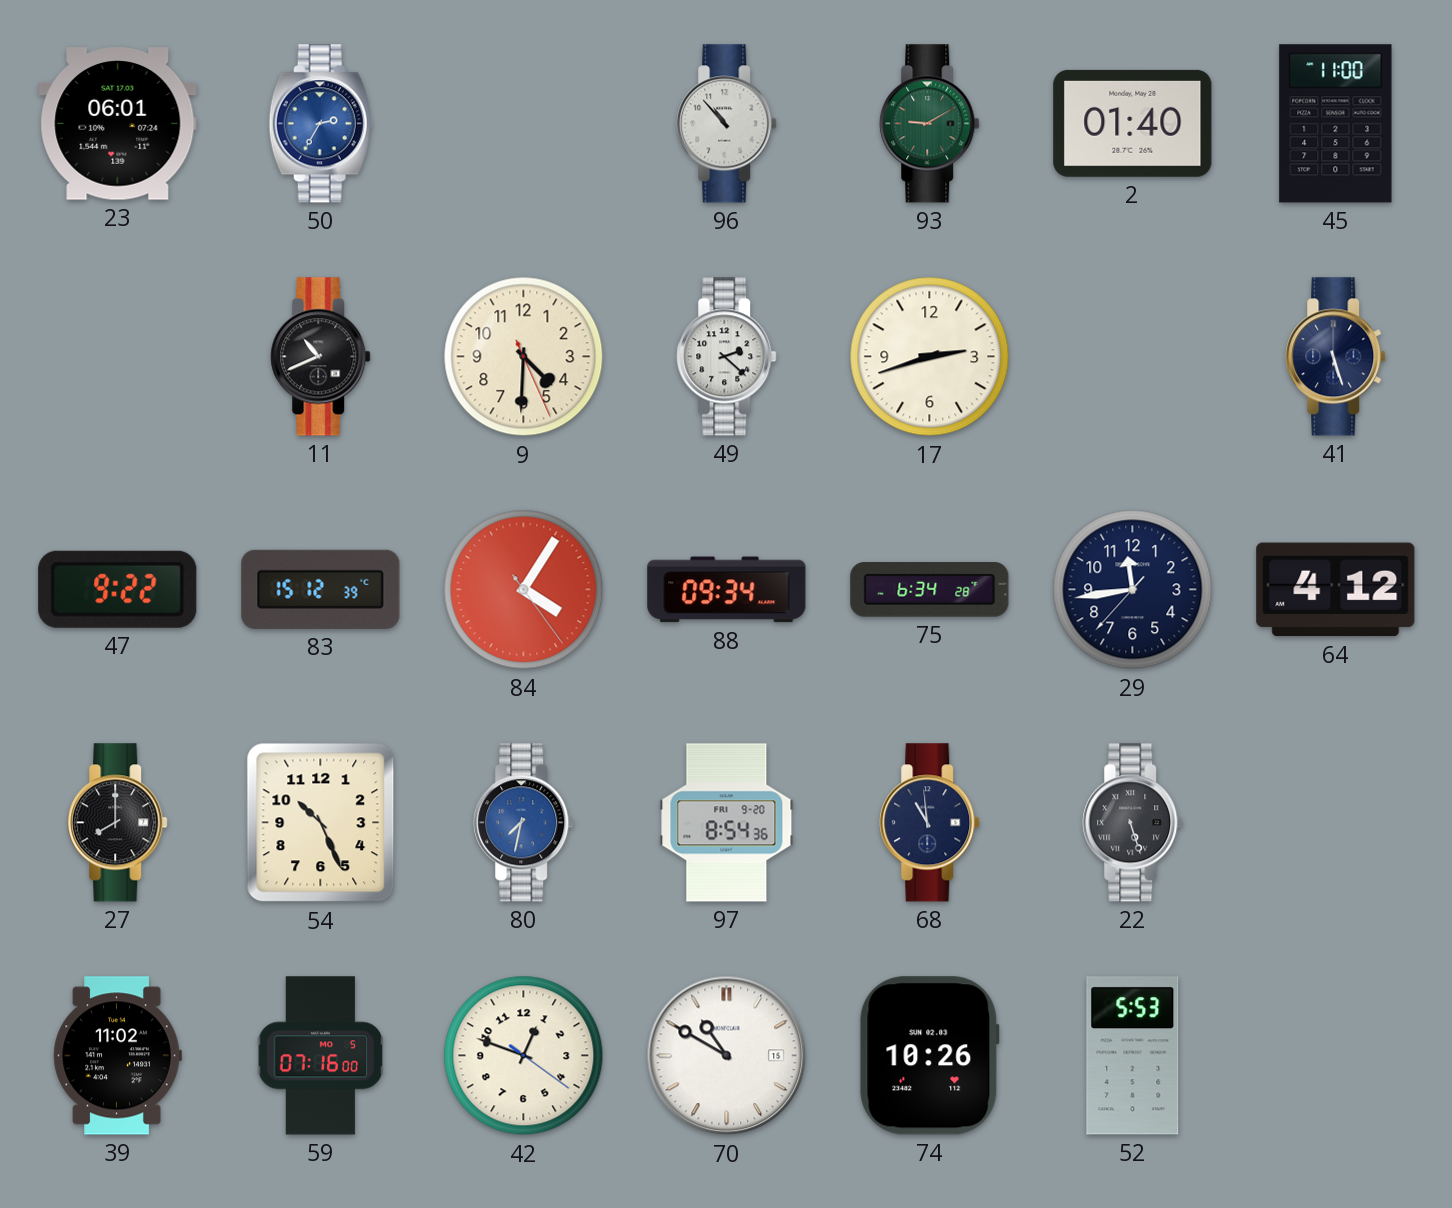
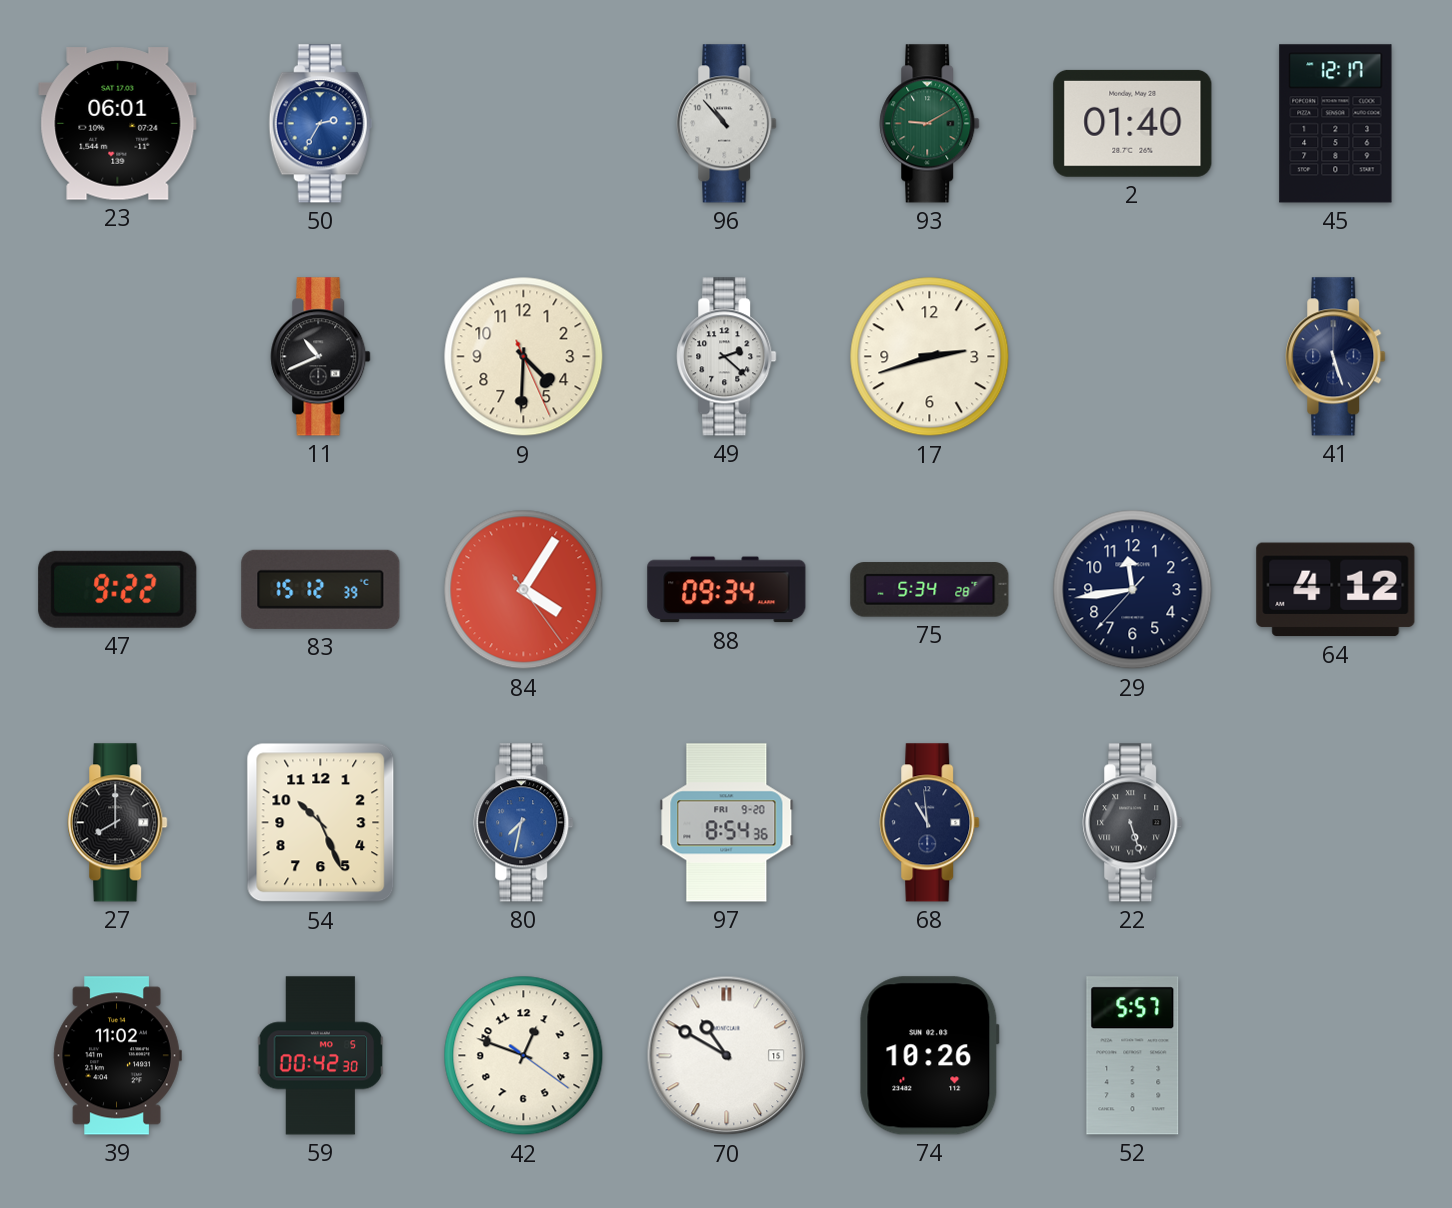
45: 11:00 -> 12:17 (1336, 124)
75: 6:34 -> 5:34 (930, 590)
59: 07:16 -> 00:42 (321, 1056)
52: 5:53 -> 5:57 (1133, 1056)
